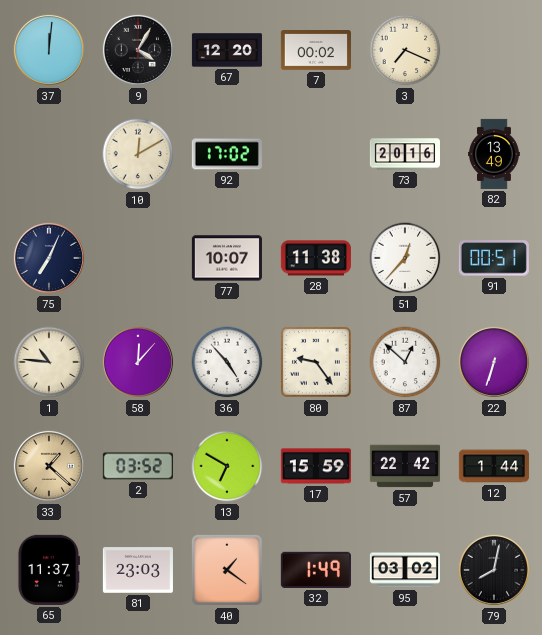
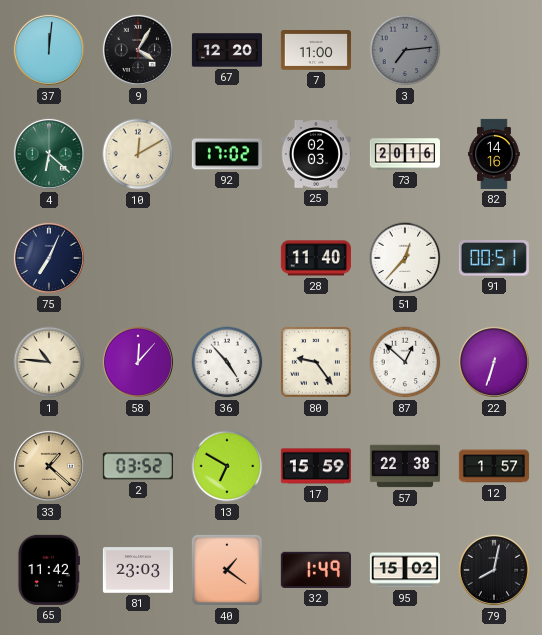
7: 00:02 -> 11:00 (316, 51)
3: 7:19 -> 7:14 (405, 50)
3 dial: cream -> grey (405, 50)
4: none -> 6:22 (49, 154)
25: none -> 02:03 (316, 154)
82: 13:49 -> 14:16 (494, 154)
77: 10:07 -> none (227, 258)
28: 11:38 -> 11:40 (316, 258)
57: 22:42 -> 22:38 (405, 466)
12: 1:44 -> 1:57 (494, 466)
65: 11:37 -> 11:42 (49, 570)
95: 03:02 -> 15:02 (405, 570)
